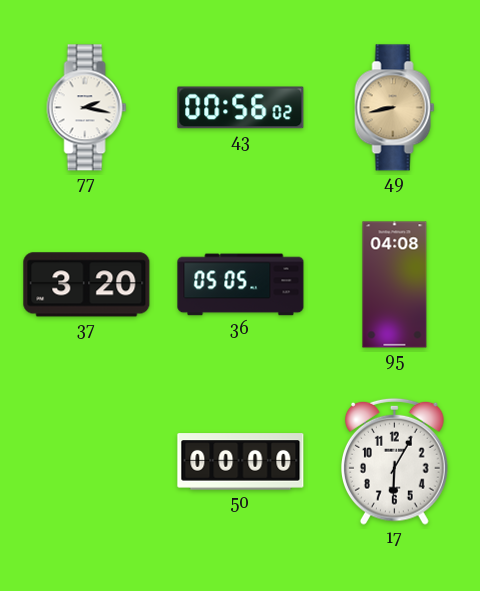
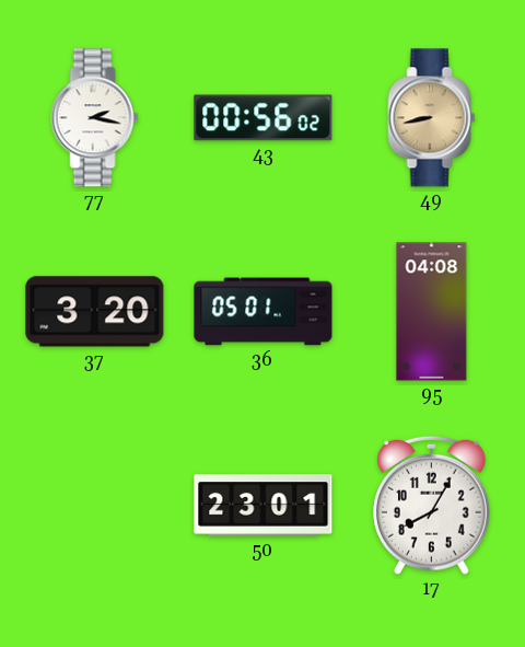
36: 05:05 -> 05:01 (264, 312)
50: 00:00 -> 23:01 (264, 506)
17: 6:05 -> 8:05 (432, 505)
